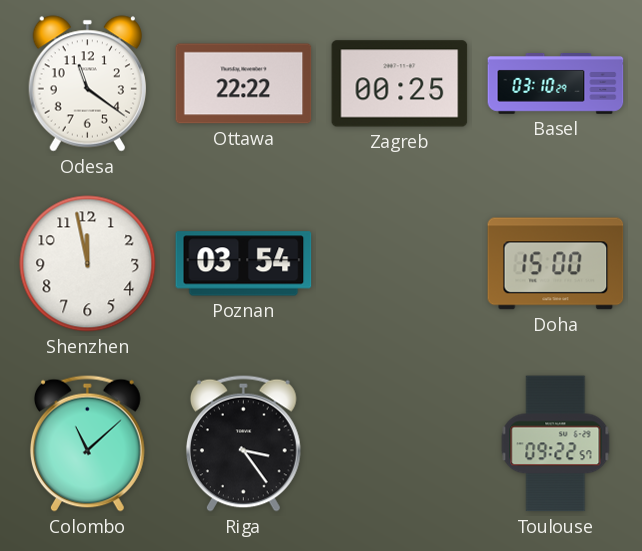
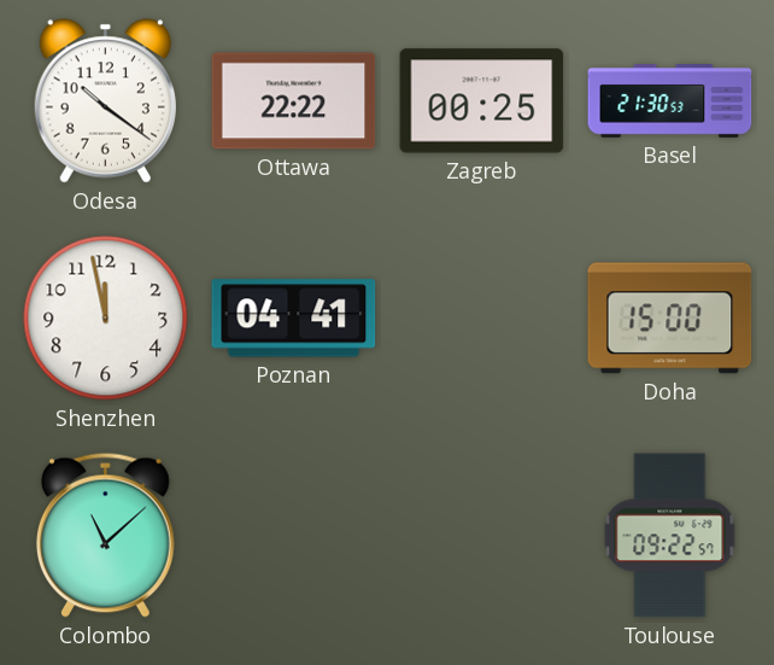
Odesa: 11:21 -> 10:21 (105, 101)
Basel: 03:10 -> 21:30 (670, 101)
Poznan: 03:54 -> 04:41 (294, 319)
Riga: 3:24 -> none (243, 443)
